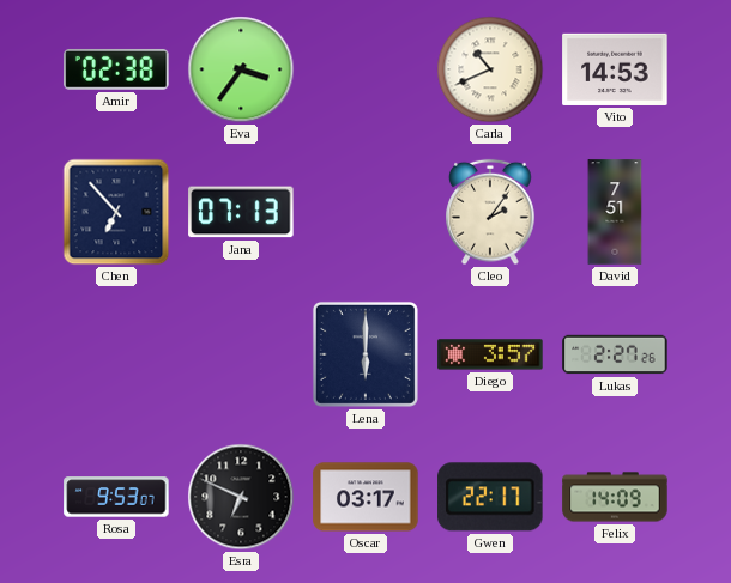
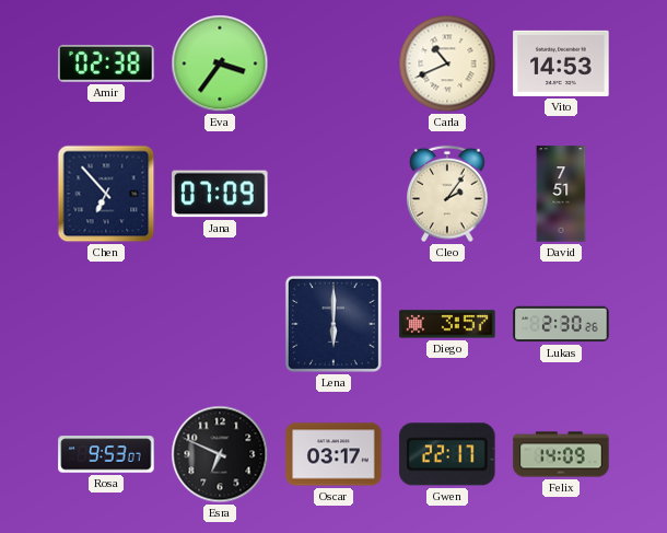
Jana: 07:13 -> 07:09 (220, 194)
Lukas: 2:27 -> 2:30 (561, 324)
